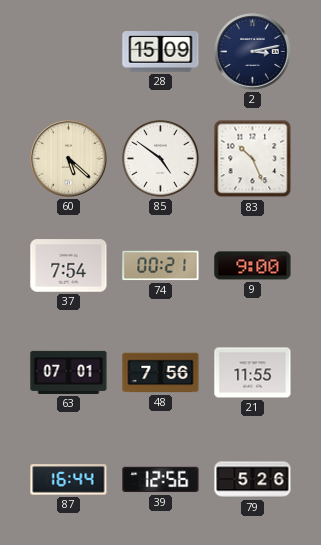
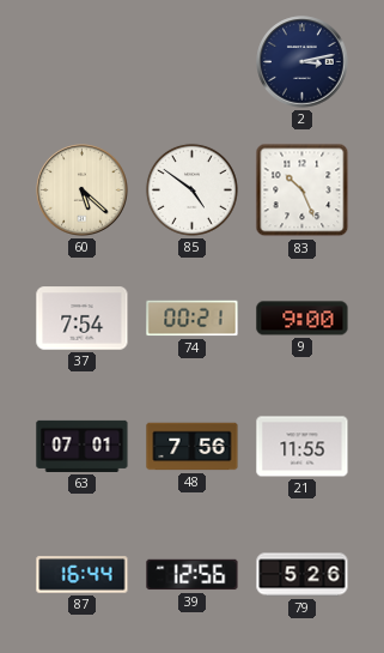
28: 15:09 -> none (161, 52)
